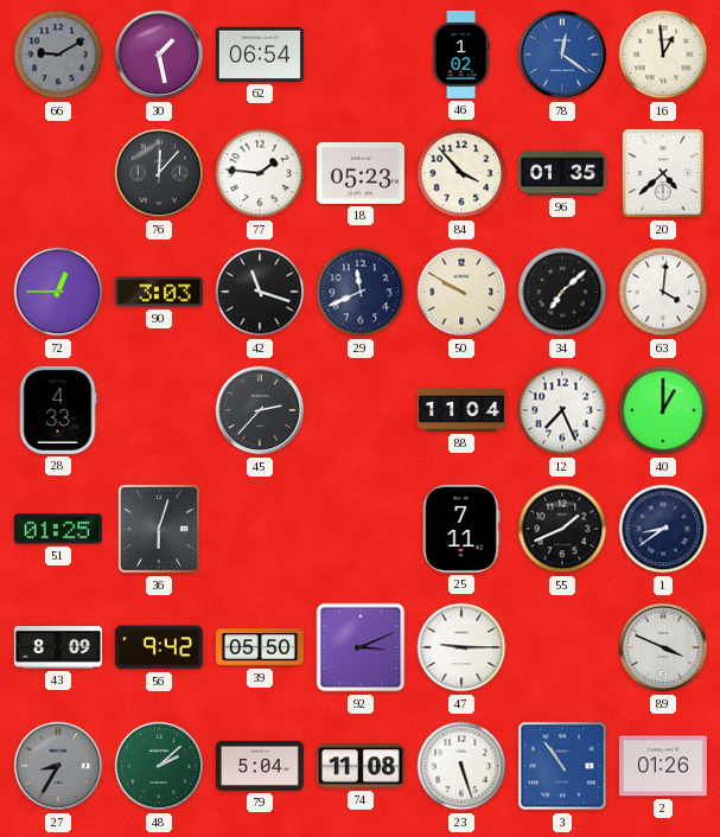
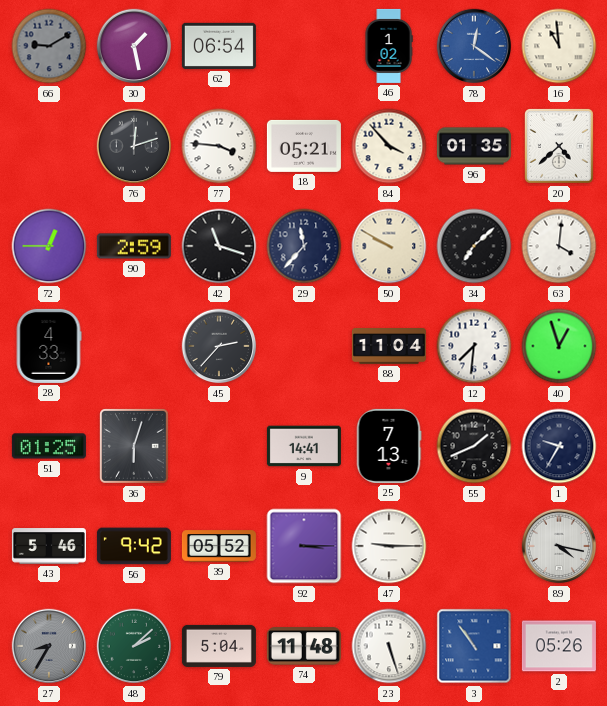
16: 12:59 -> 10:59 (559, 46)
76: 12:07 -> 12:12 (134, 146)
77: 1:46 -> 3:46 (219, 146)
18: 05:23 -> 05:21 (304, 146)
90: 3:03 -> 2:59 (134, 246)
29: 11:41 -> 11:37 (304, 246)
12: 7:26 -> 7:31 (474, 346)
40: 1:00 -> 12:57 (559, 346)
9: none -> 14:41 (304, 446)
25: 7:11 -> 7:13 (389, 446)
1: 8:39 -> 9:35 (559, 446)
43: 8:09 -> 5:46 (49, 546)
39: 05:50 -> 05:52 (219, 546)
92: 3:11 -> 3:15 (304, 546)
89: 3:49 -> 4:17 (559, 546)
74: 11:08 -> 11:48 (304, 646)
2: 01:26 -> 05:26 (559, 646)
